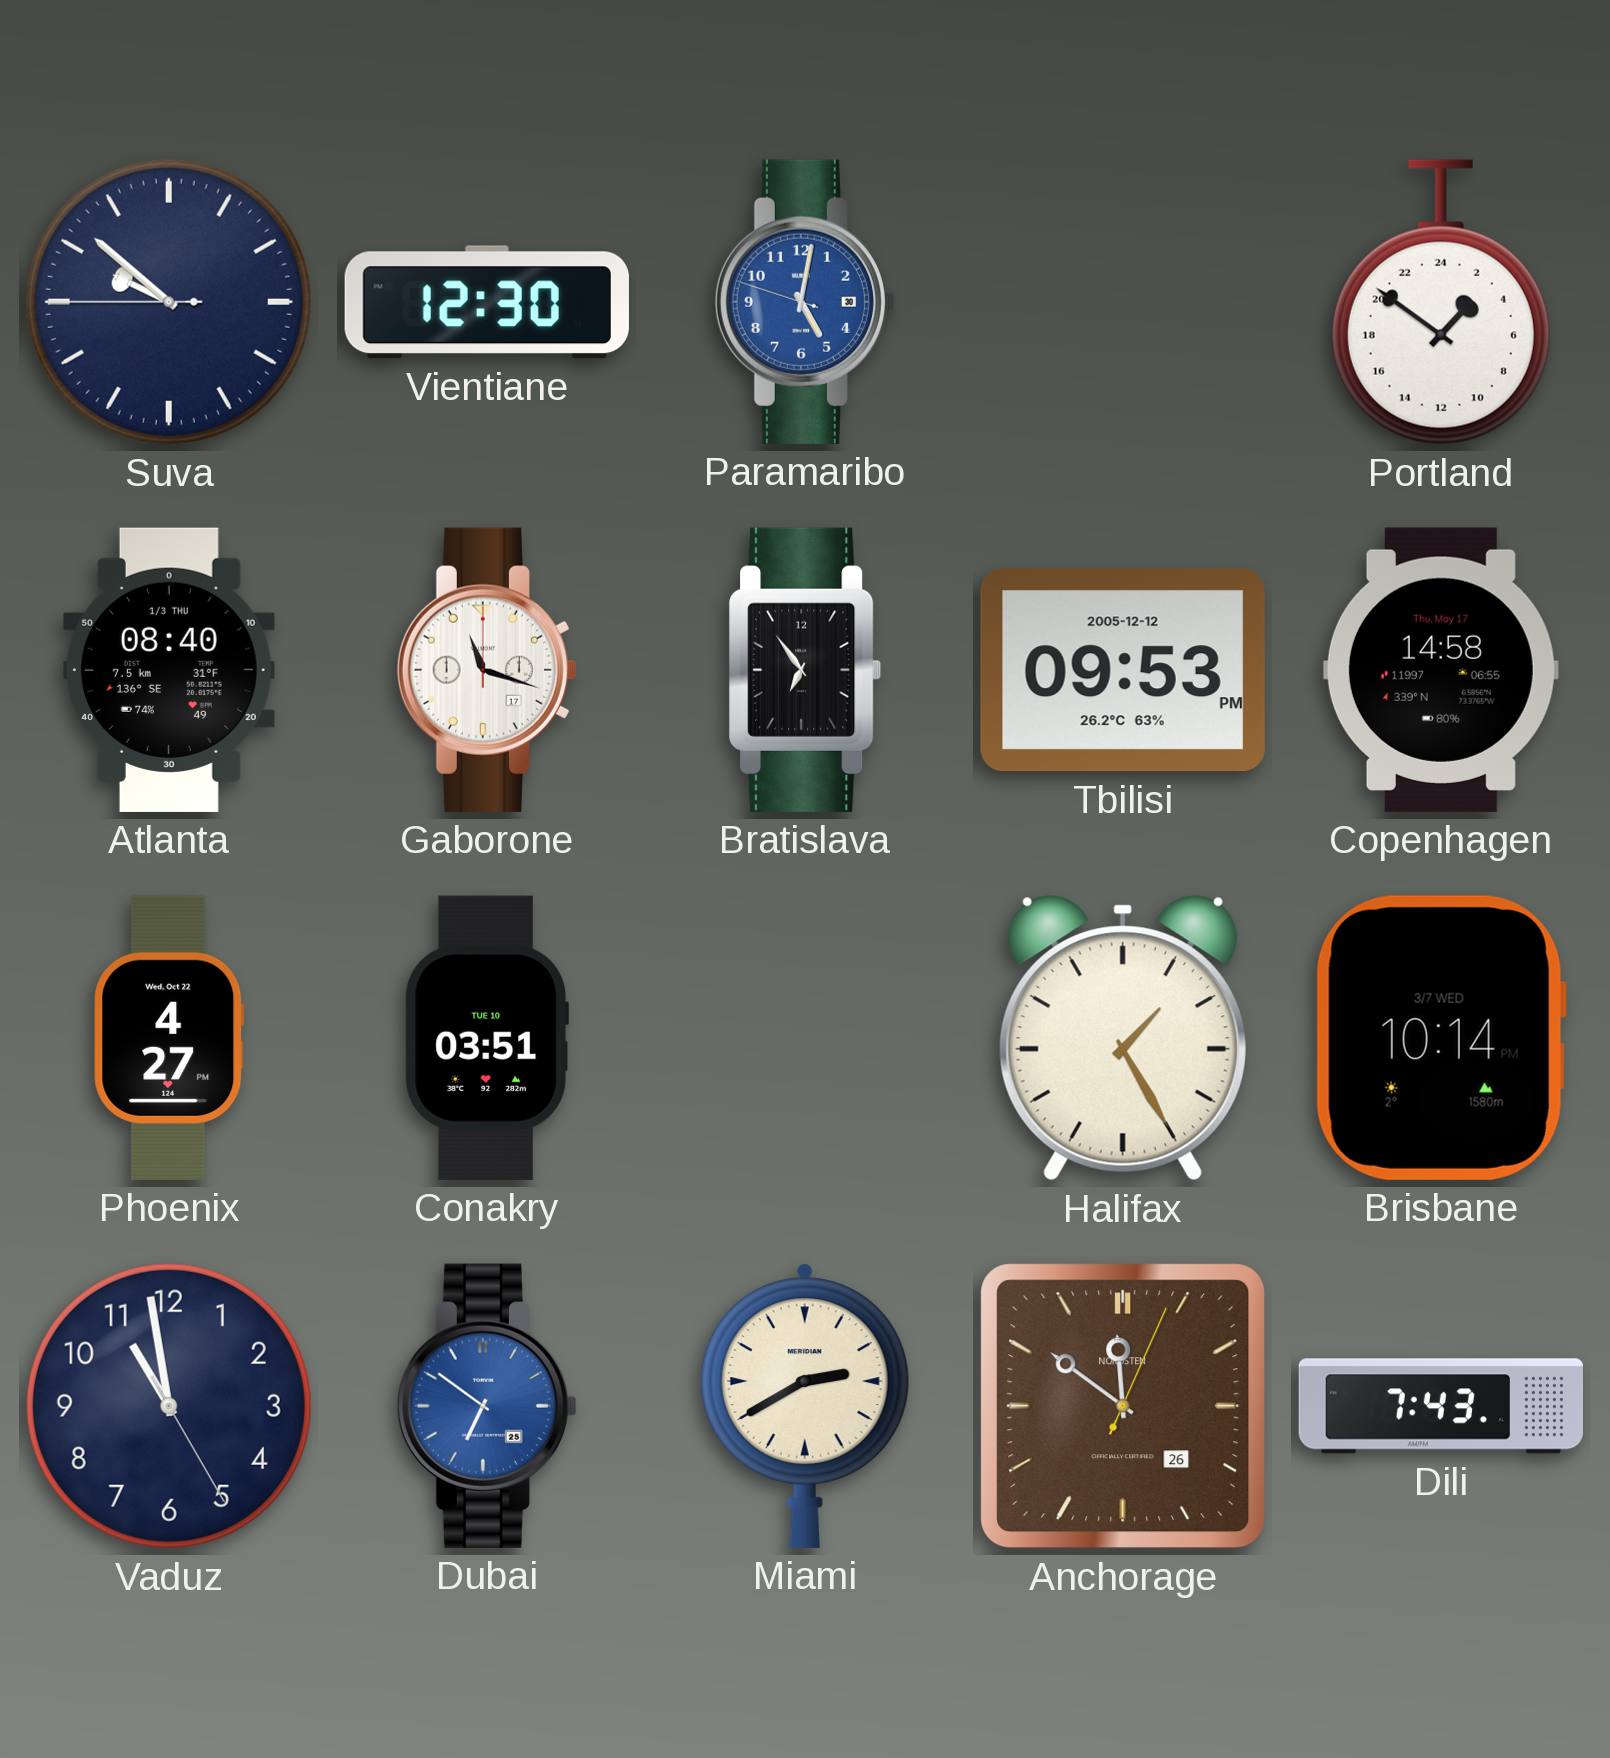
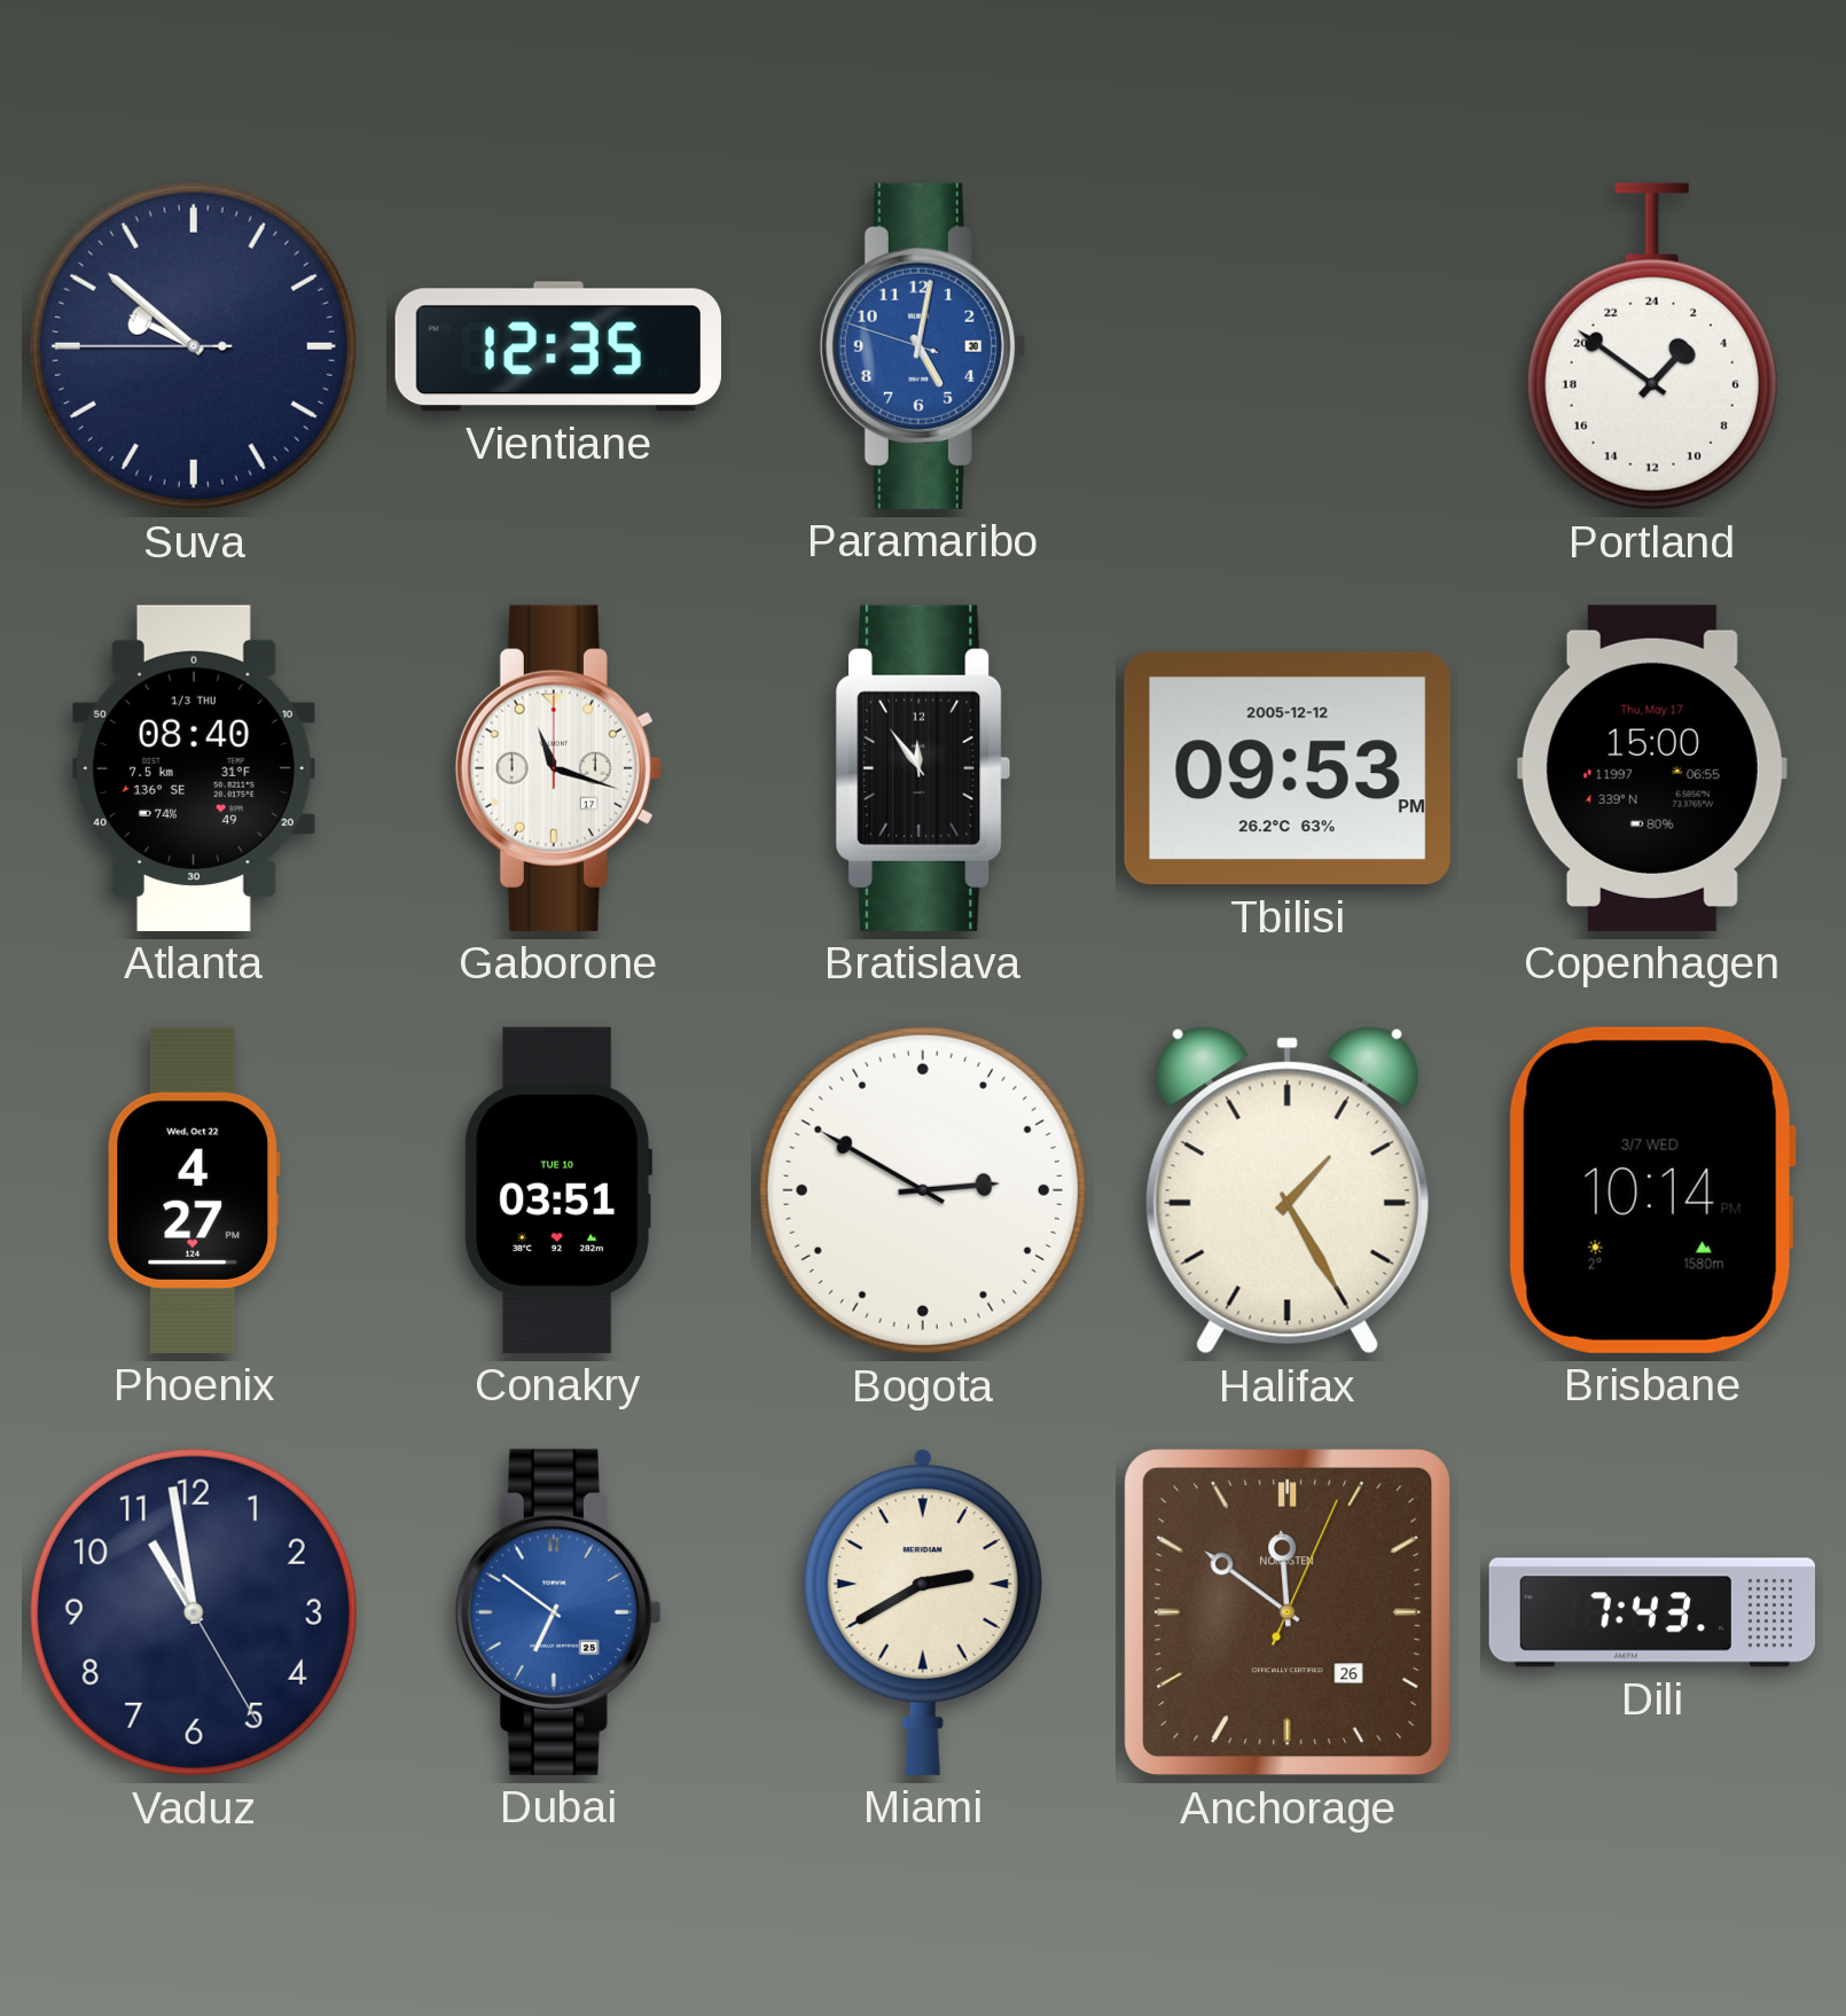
Vientiane: 12:30 -> 12:35 (558, 346)
Bratislava: 6:54 -> 11:54 (923, 768)
Copenhagen: 14:58 -> 15:00 (1652, 768)
Bogota: none -> 2:50 (923, 1190)
